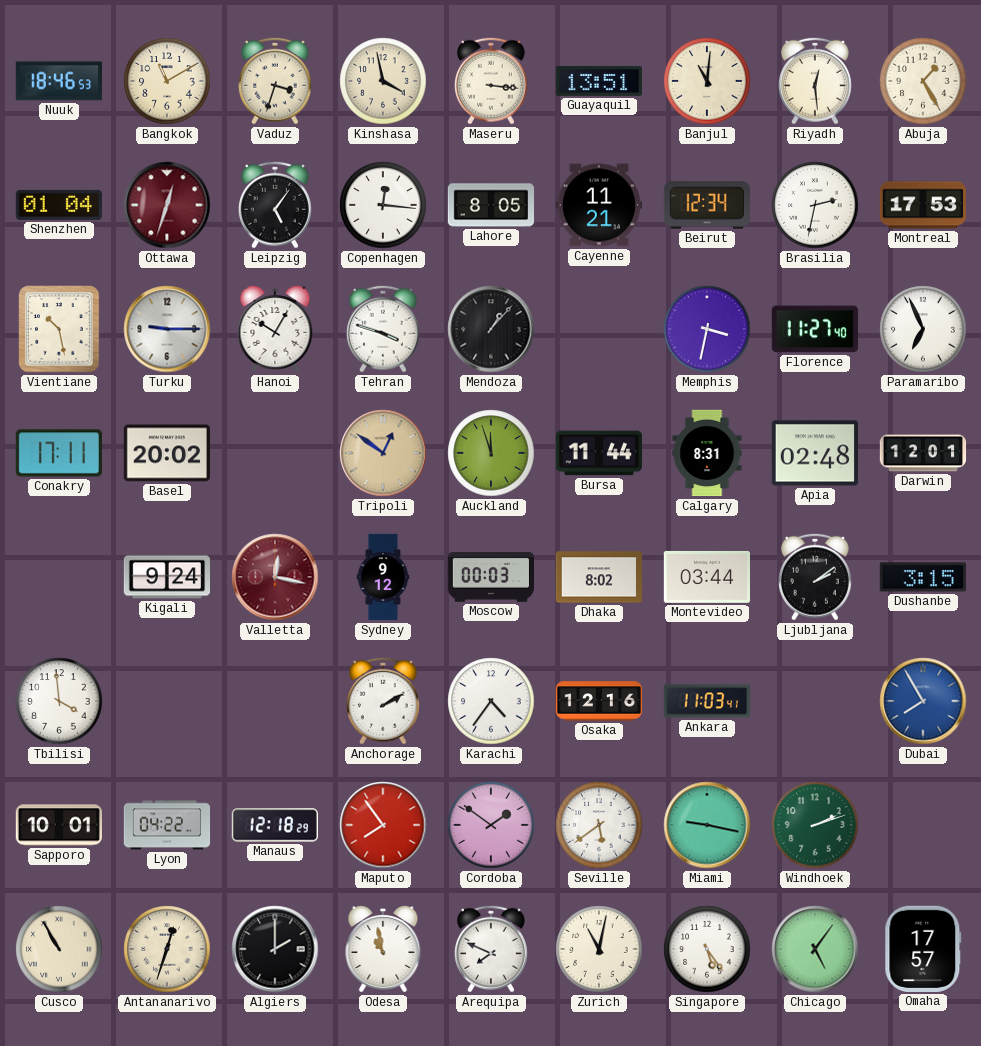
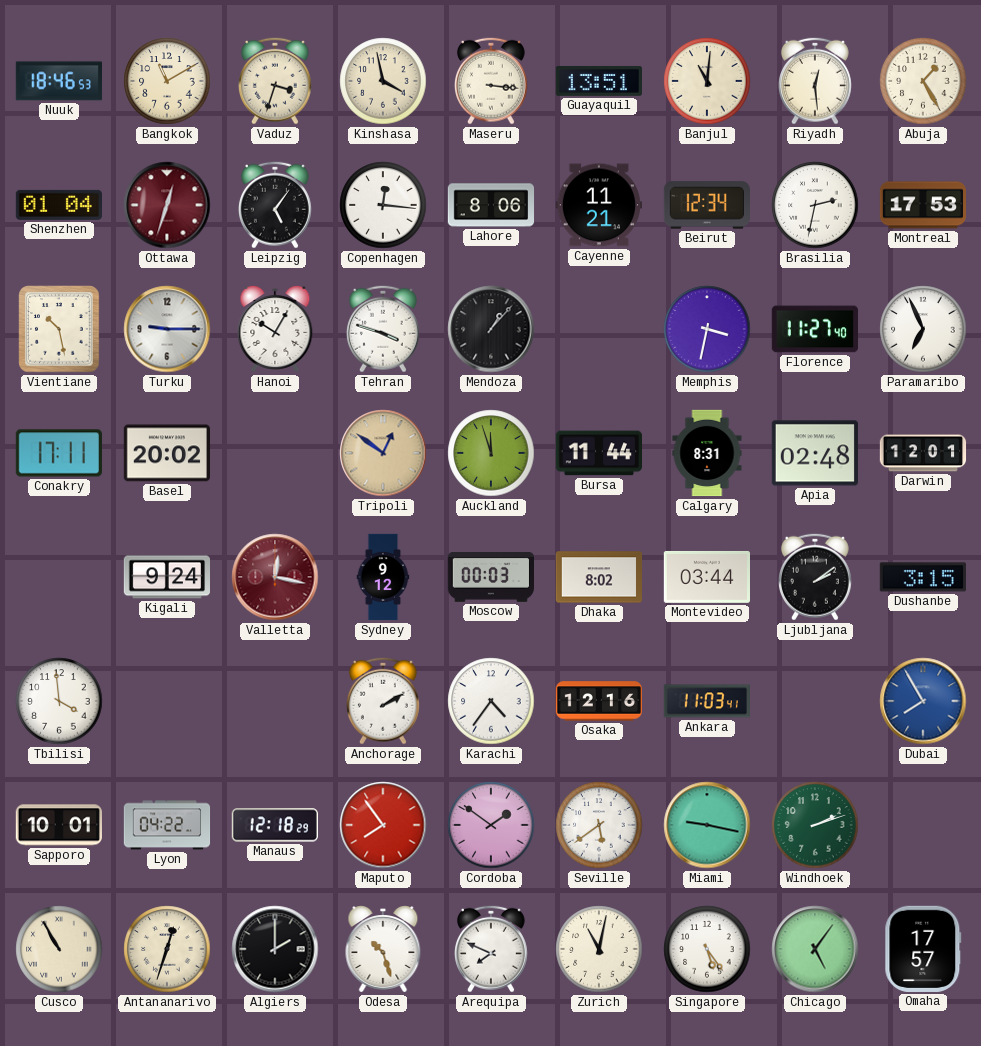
Lahore: 8:05 -> 8:06 (491, 205)
Odesa: 10:58 -> 10:27 (383, 949)
